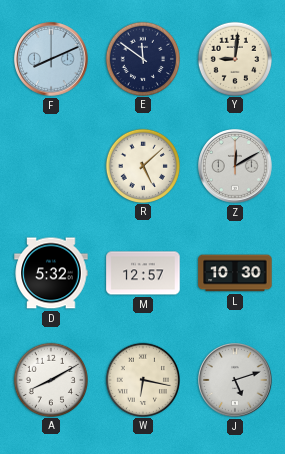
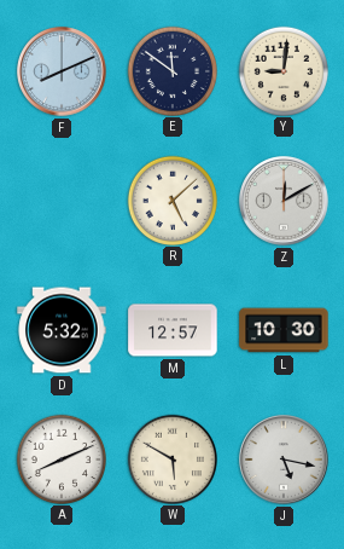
A: 8:10 -> 8:11 (60, 458)
W: 6:17 -> 5:50 (171, 458)
J: 5:12 -> 5:17 (285, 461)
